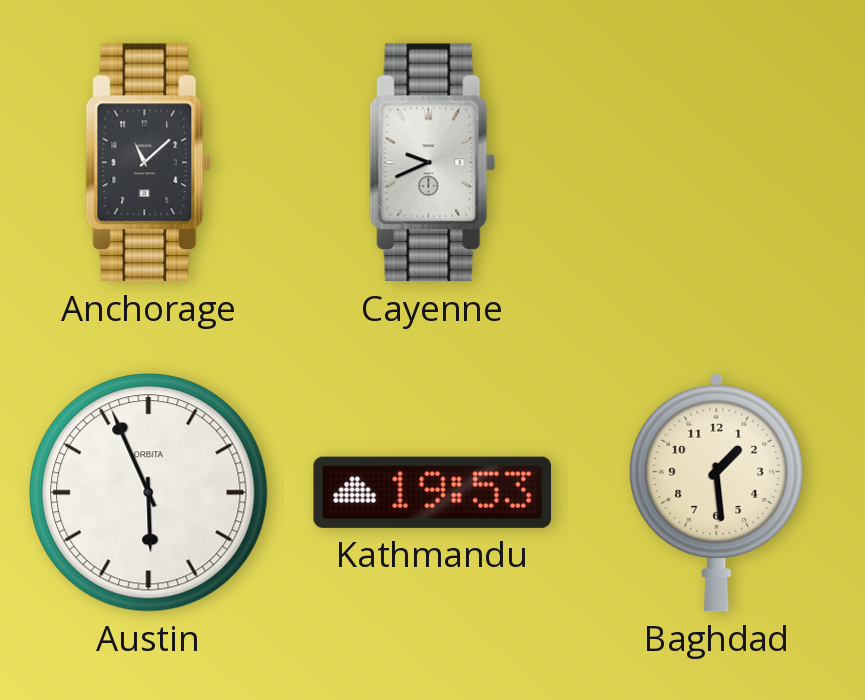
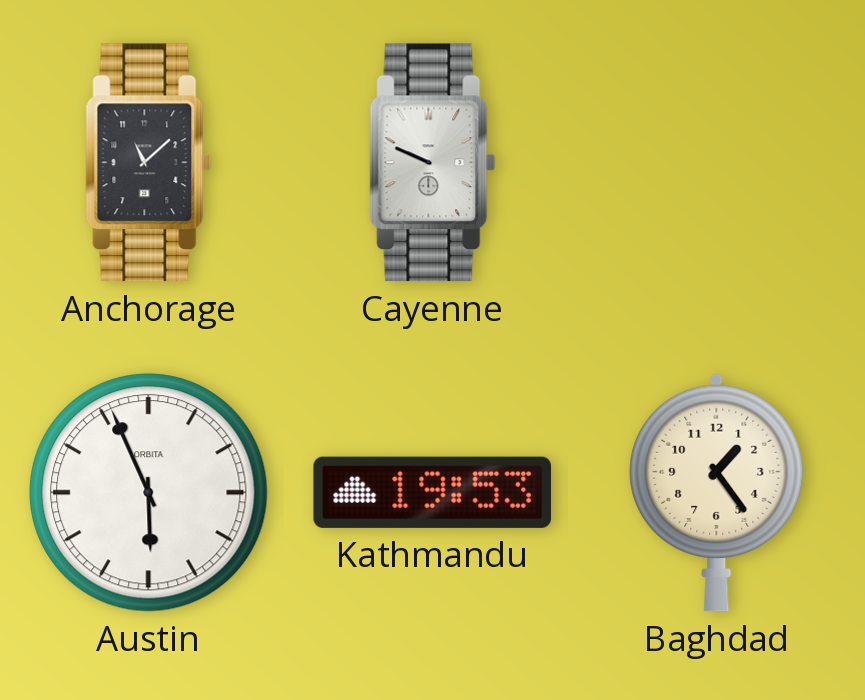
Cayenne: 9:41 -> 9:49 (433, 163)
Baghdad: 1:29 -> 1:24 (717, 492)
